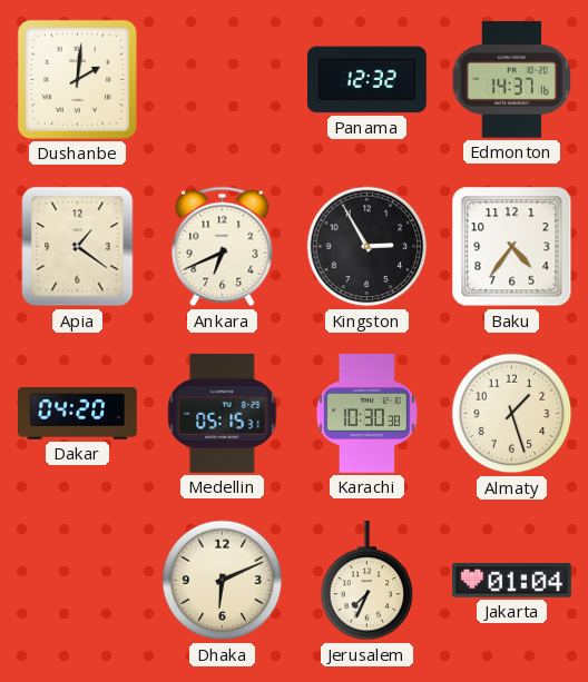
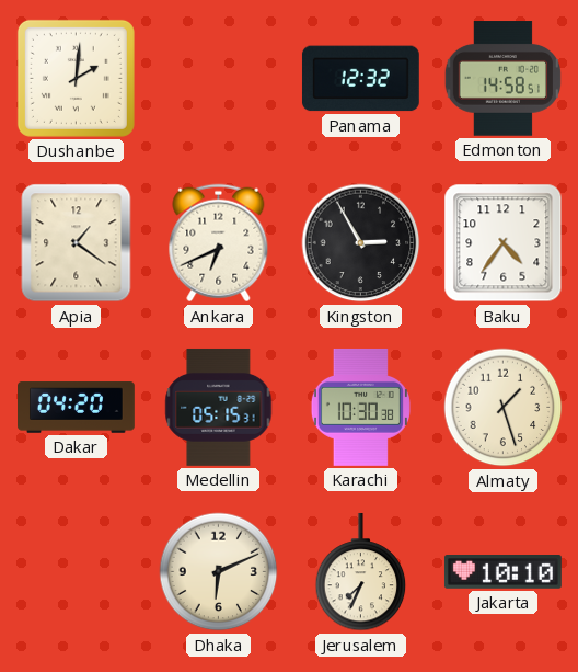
Edmonton: 14:37 -> 14:58 (502, 79)
Jakarta: 01:04 -> 10:10 (504, 572)
